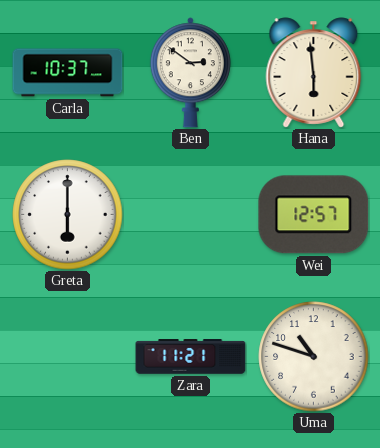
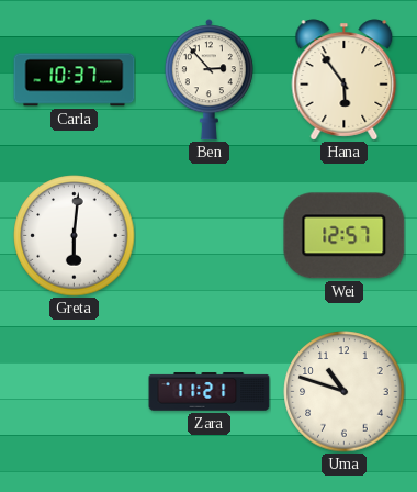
Ben: 2:51 -> 2:53 (208, 80)
Hana: 5:59 -> 5:54 (345, 80)
Greta: 6:00 -> 6:01 (75, 236)
